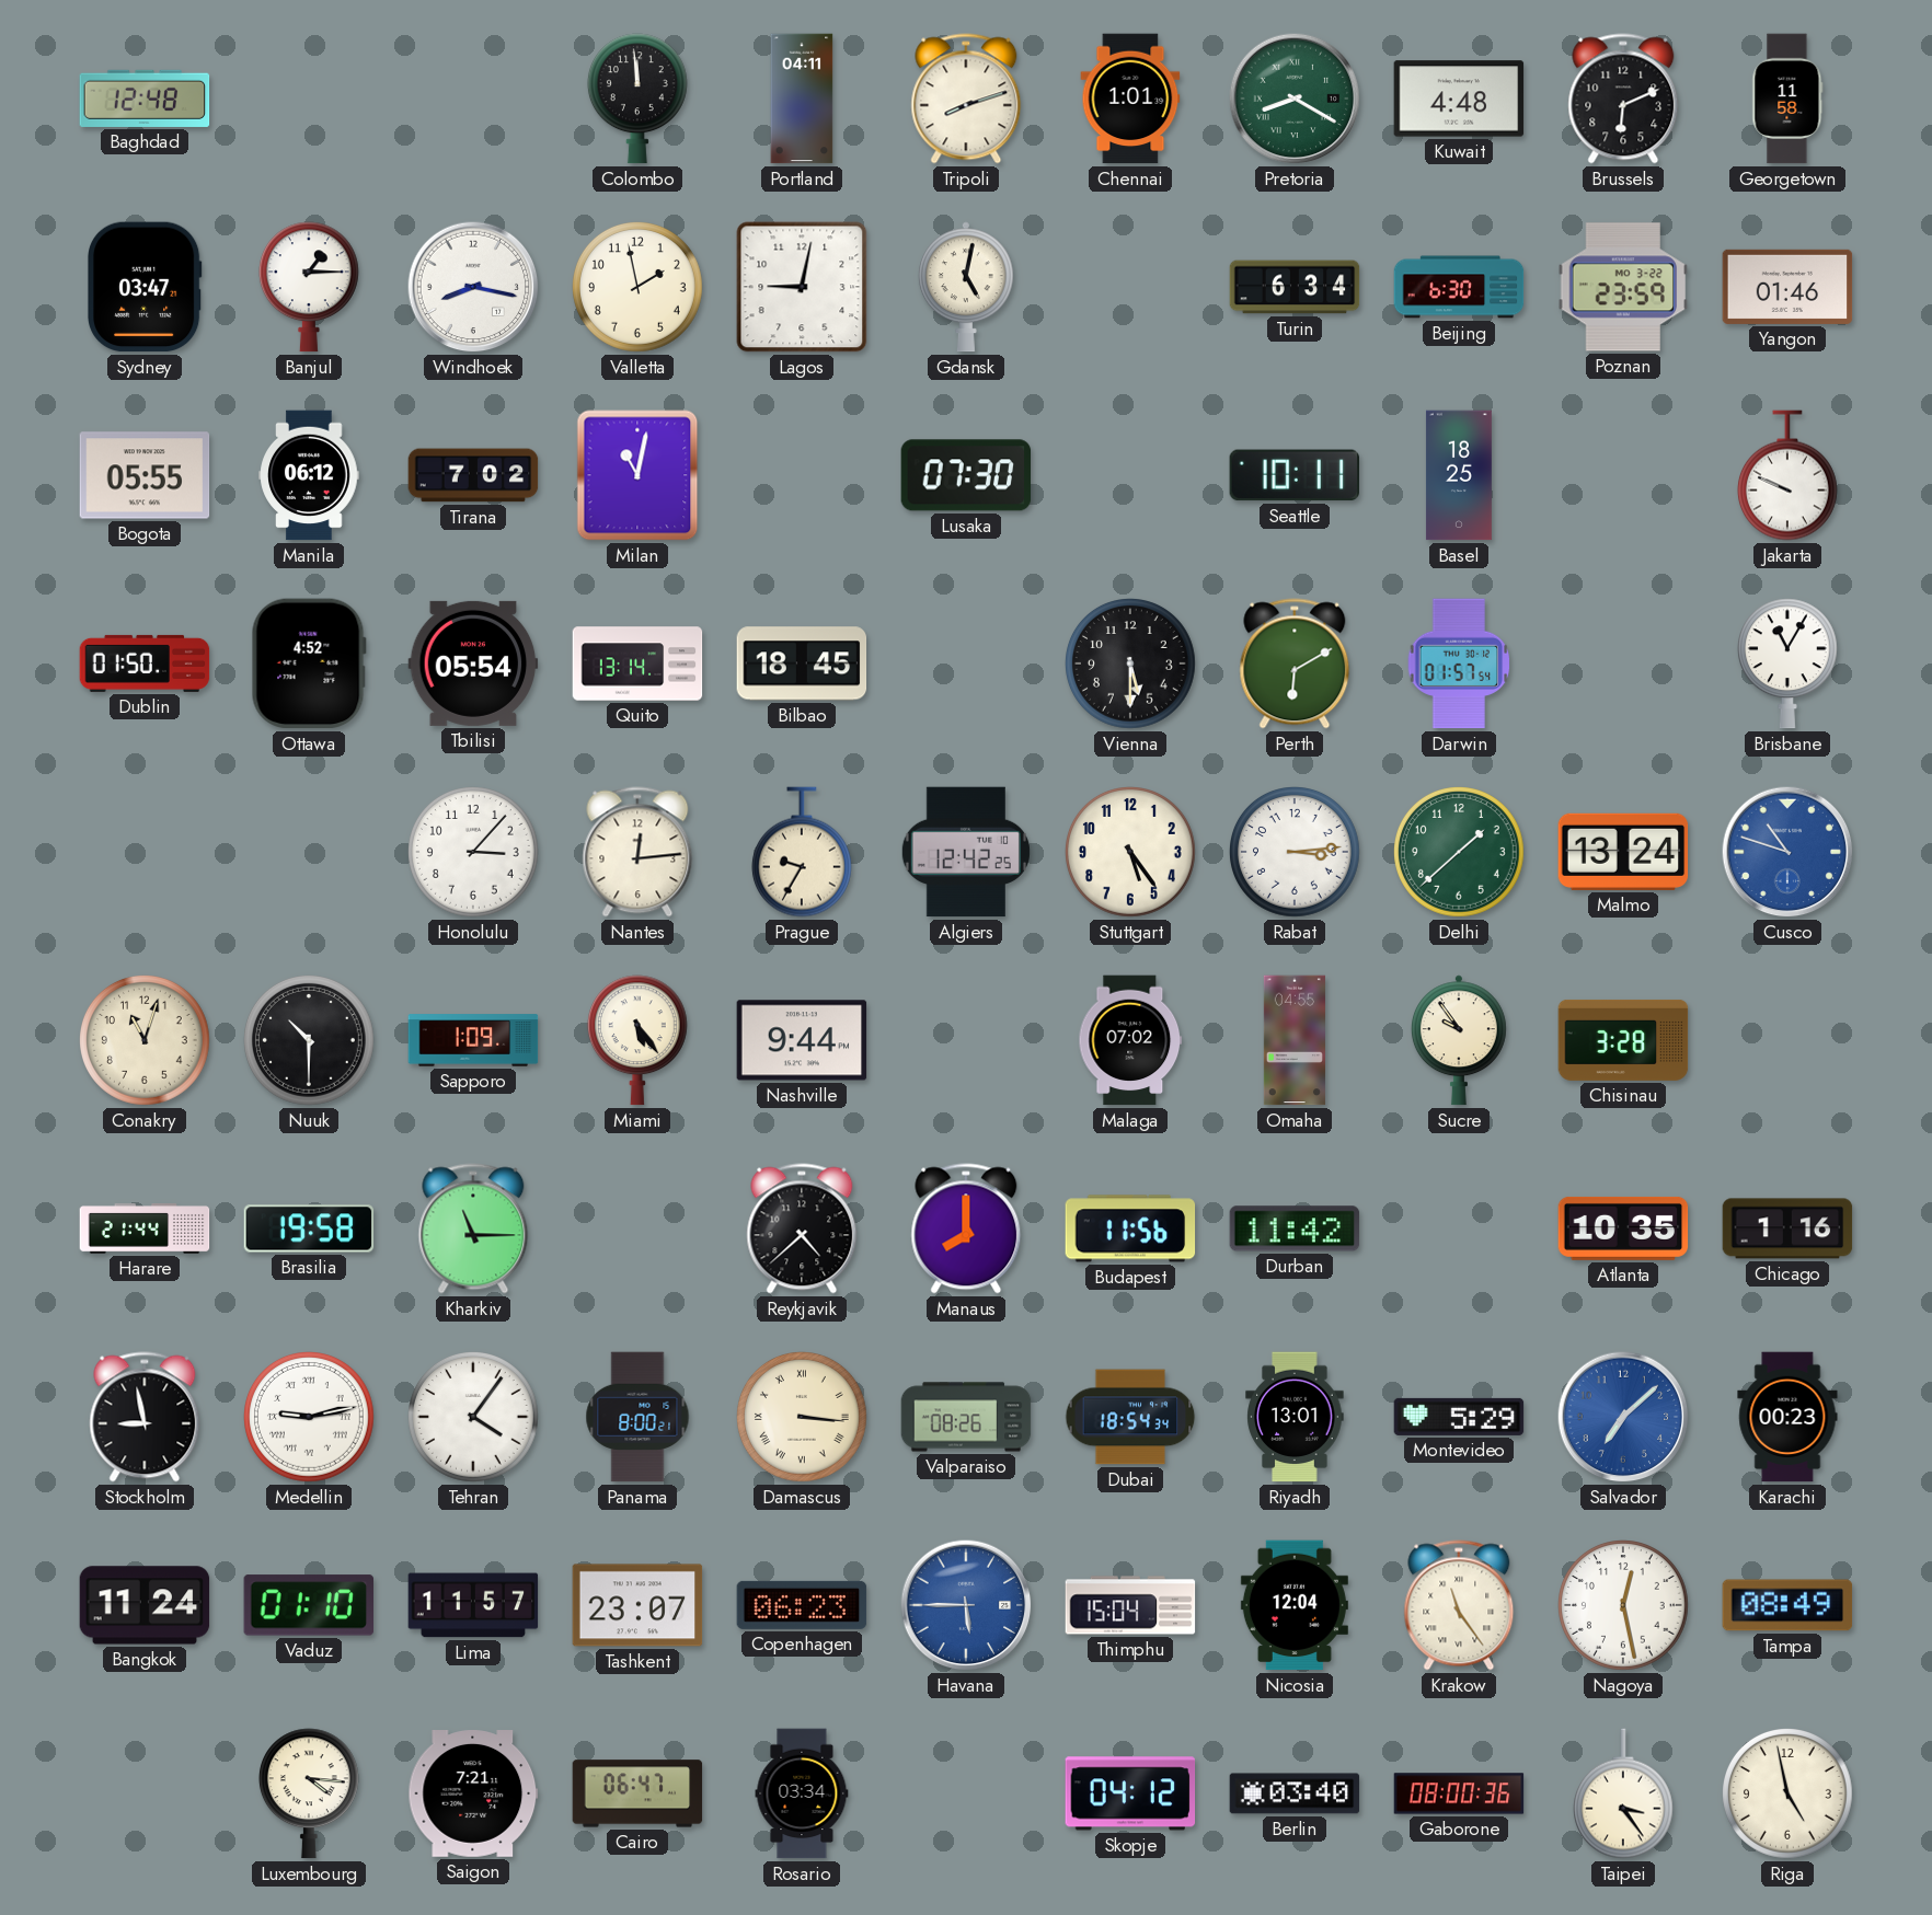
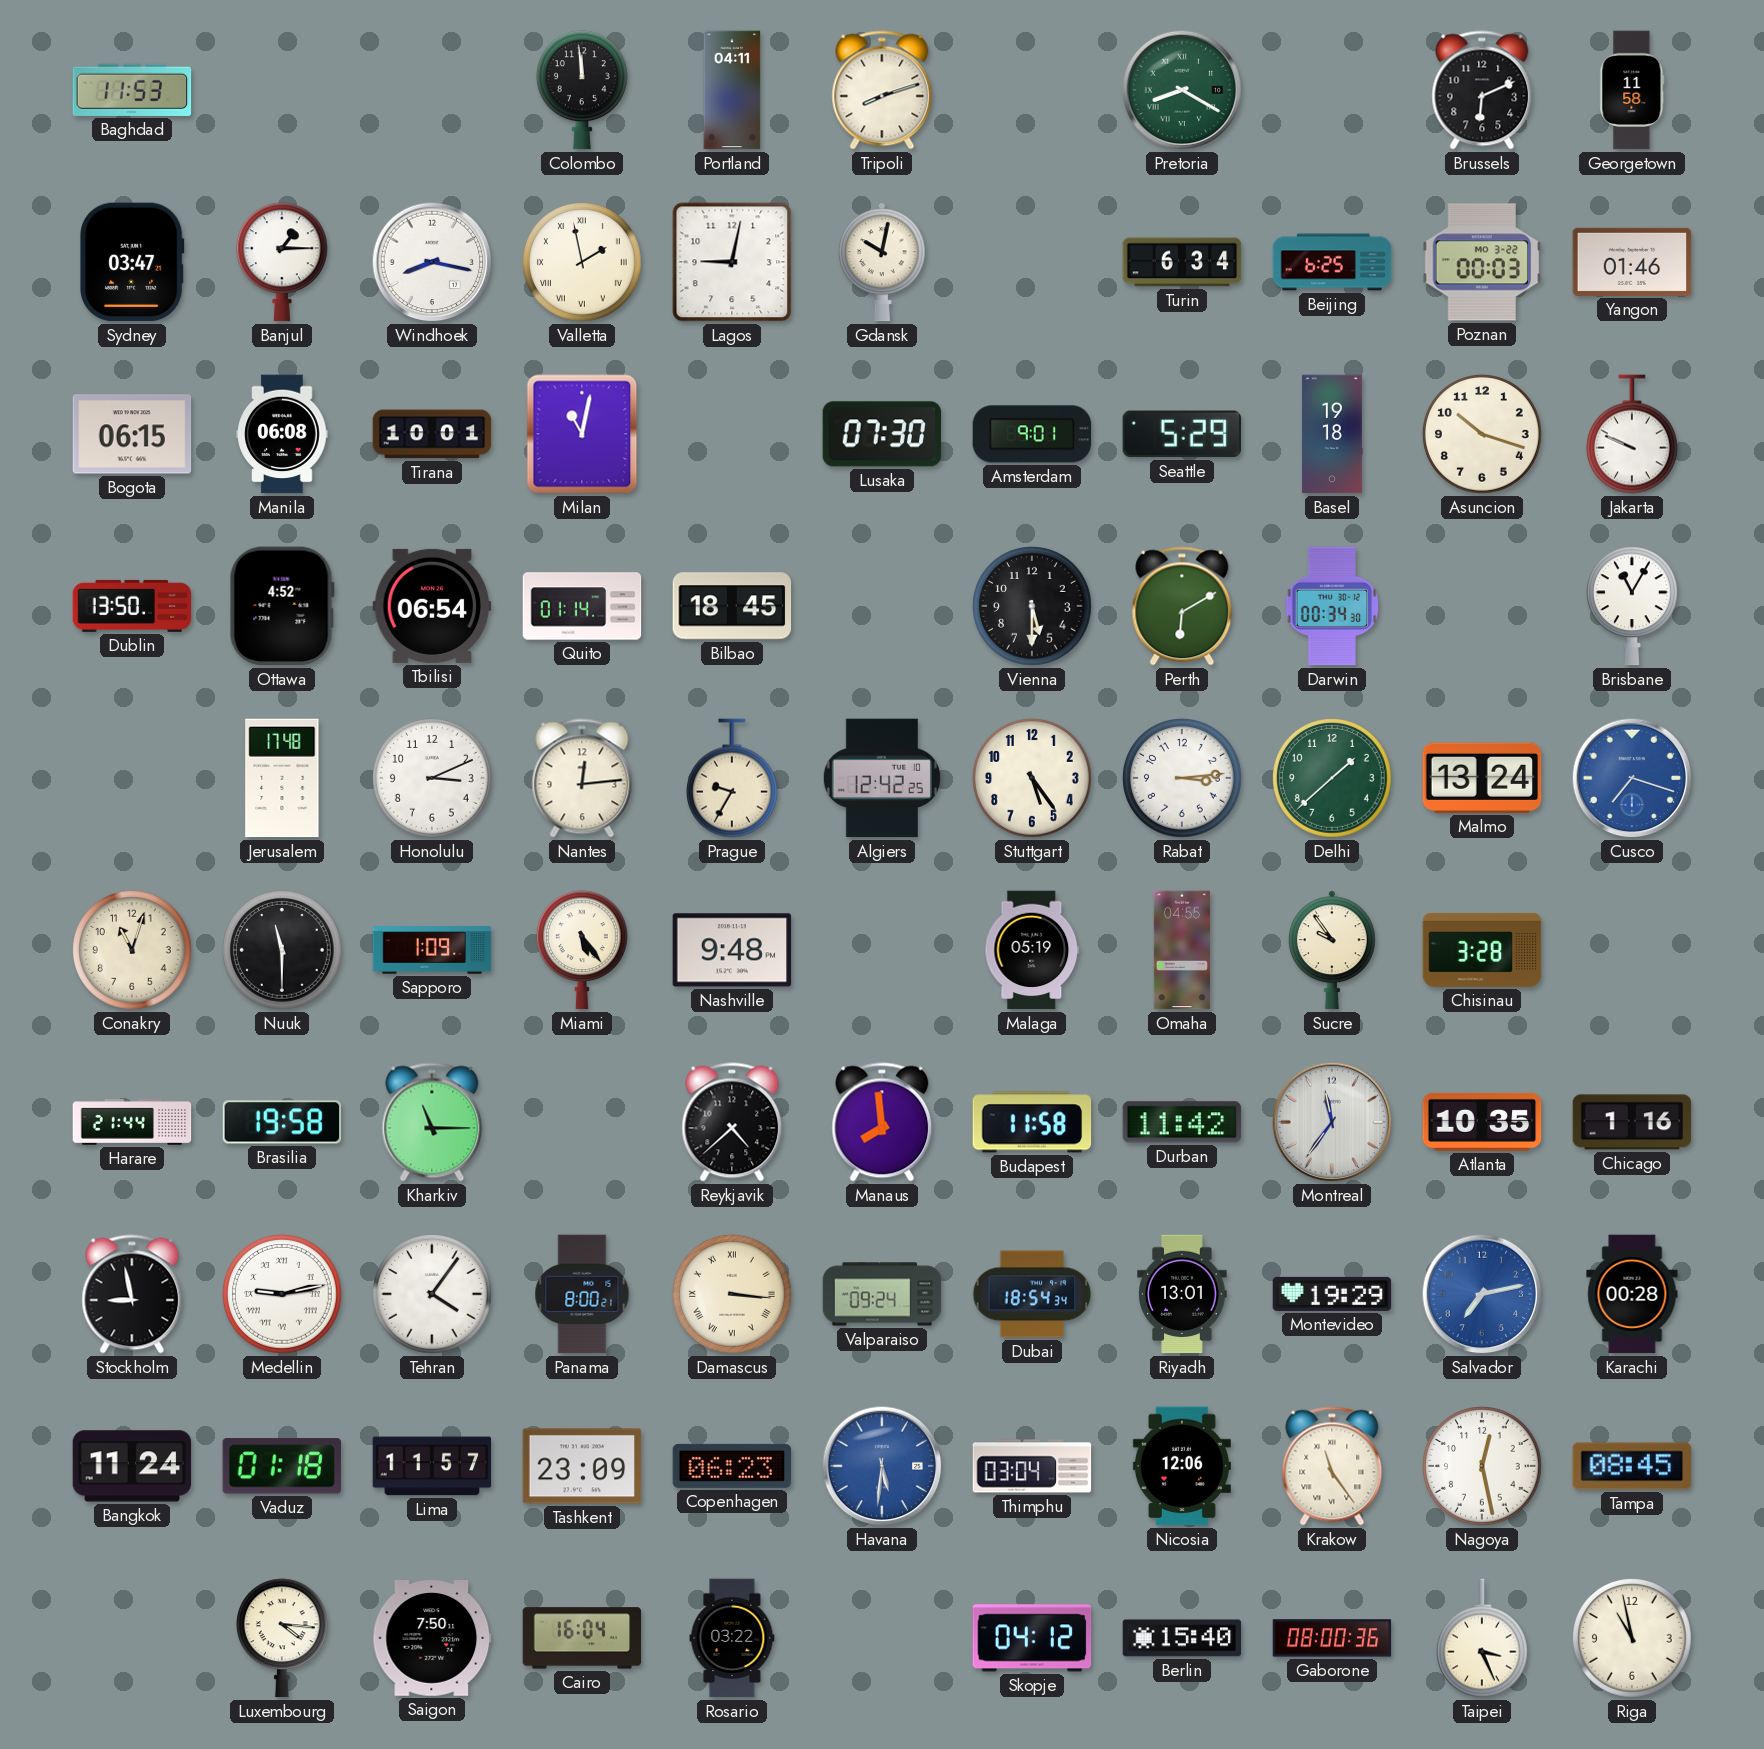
Baghdad: 12:48 -> 11:53 (132, 90)
Chennai: 1:01 -> none (1130, 99)
Kuwait: 4:48 -> none (1459, 99)
Valletta numerals: Arabic -> Roman (583, 263)
Gdansk: 5:02 -> 10:02 (882, 262)
Beijing: 6:30 -> 6:25 (1332, 262)
Poznan: 23:59 -> 00:03 (1482, 262)
Bogota: 05:55 -> 06:15 (132, 434)
Manila: 06:12 -> 06:08 (282, 434)
Tirana: 7:02 -> 10:01 (432, 434)
Amsterdam: none -> 9:01 (1032, 434)
Seattle: 10:11 -> 5:29 (1181, 434)
Basel: 18:25 -> 19:18 (1332, 434)
Asuncion: none -> 10:18 (1483, 435)
Dublin: 01:50 -> 13:50 (132, 606)
Tbilisi: 05:54 -> 06:54 (432, 606)
Quito: 13:14 -> 01:14 (582, 606)
Darwin: 01:57 -> 00:34 (1332, 606)
Jerusalem: none -> 17:48 (282, 778)
Honolulu: 3:07 -> 3:11 (433, 779)
Cusco: 10:48 -> 7:18 (1632, 778)
Nuuk: 10:30 -> 11:30 (283, 951)
Nashville: 9:44 -> 9:48 (732, 950)
Malaga: 07:02 -> 05:19 (1032, 950)
Manaus: 8:00 -> 7:59 (882, 1122)
Budapest: 11:56 -> 11:58 (1032, 1122)
Montreal: none -> 11:36 (1332, 1122)
Valparaiso: 08:26 -> 09:24 (882, 1294)
Montevideo: 5:29 -> 19:29 (1332, 1294)
Salvador: 7:08 -> 7:13 (1482, 1294)
Karachi: 00:23 -> 00:28 (1632, 1294)
Vaduz: 01:10 -> 01:18 (281, 1466)
Tashkent: 23:07 -> 23:09 (582, 1466)
Havana: 5:45 -> 5:31 (882, 1466)
Thimphu: 15:04 -> 03:04 (1032, 1466)
Nicosia: 12:04 -> 12:06 (1182, 1466)
Tampa: 08:49 -> 08:45 (1632, 1466)
Saigon: 7:21 -> 7:50 (432, 1639)
Cairo: 06:47 -> 16:04 (582, 1638)
Rosario: 03:34 -> 03:22 (732, 1638)
Berlin: 03:40 -> 15:40 (1182, 1638)
Taipei: 3:24 -> 3:26 (1482, 1638)
Riga: 4:58 -> 10:58 (1633, 1639)
